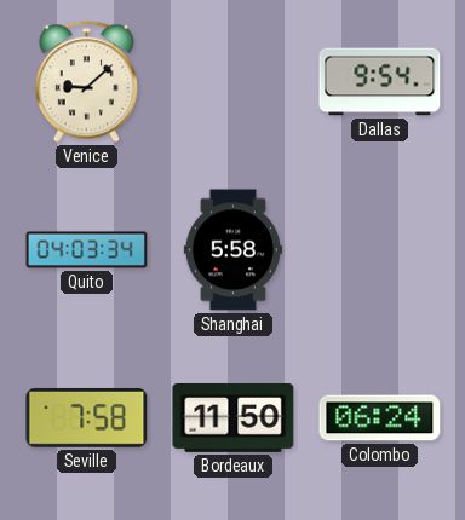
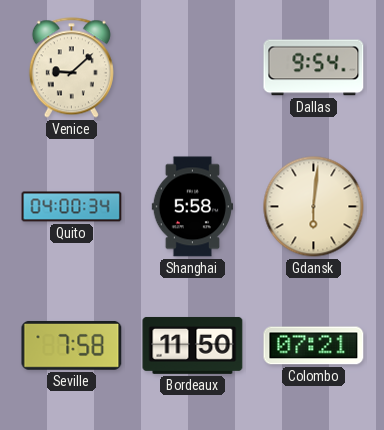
Quito: 04:03 -> 04:00 (72, 207)
Gdansk: none -> 6:01 (314, 207)
Colombo: 06:24 -> 07:21 (314, 346)
